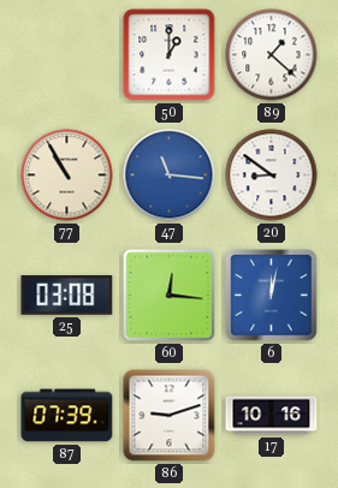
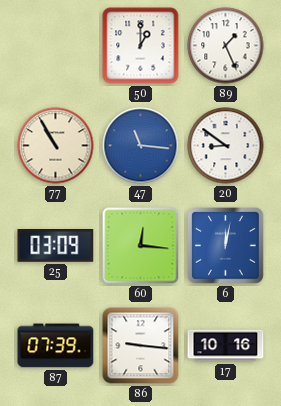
89: 1:22 -> 1:26 (226, 46)
25: 03:08 -> 03:09 (56, 246)
86: 9:12 -> 9:16 (141, 346)
